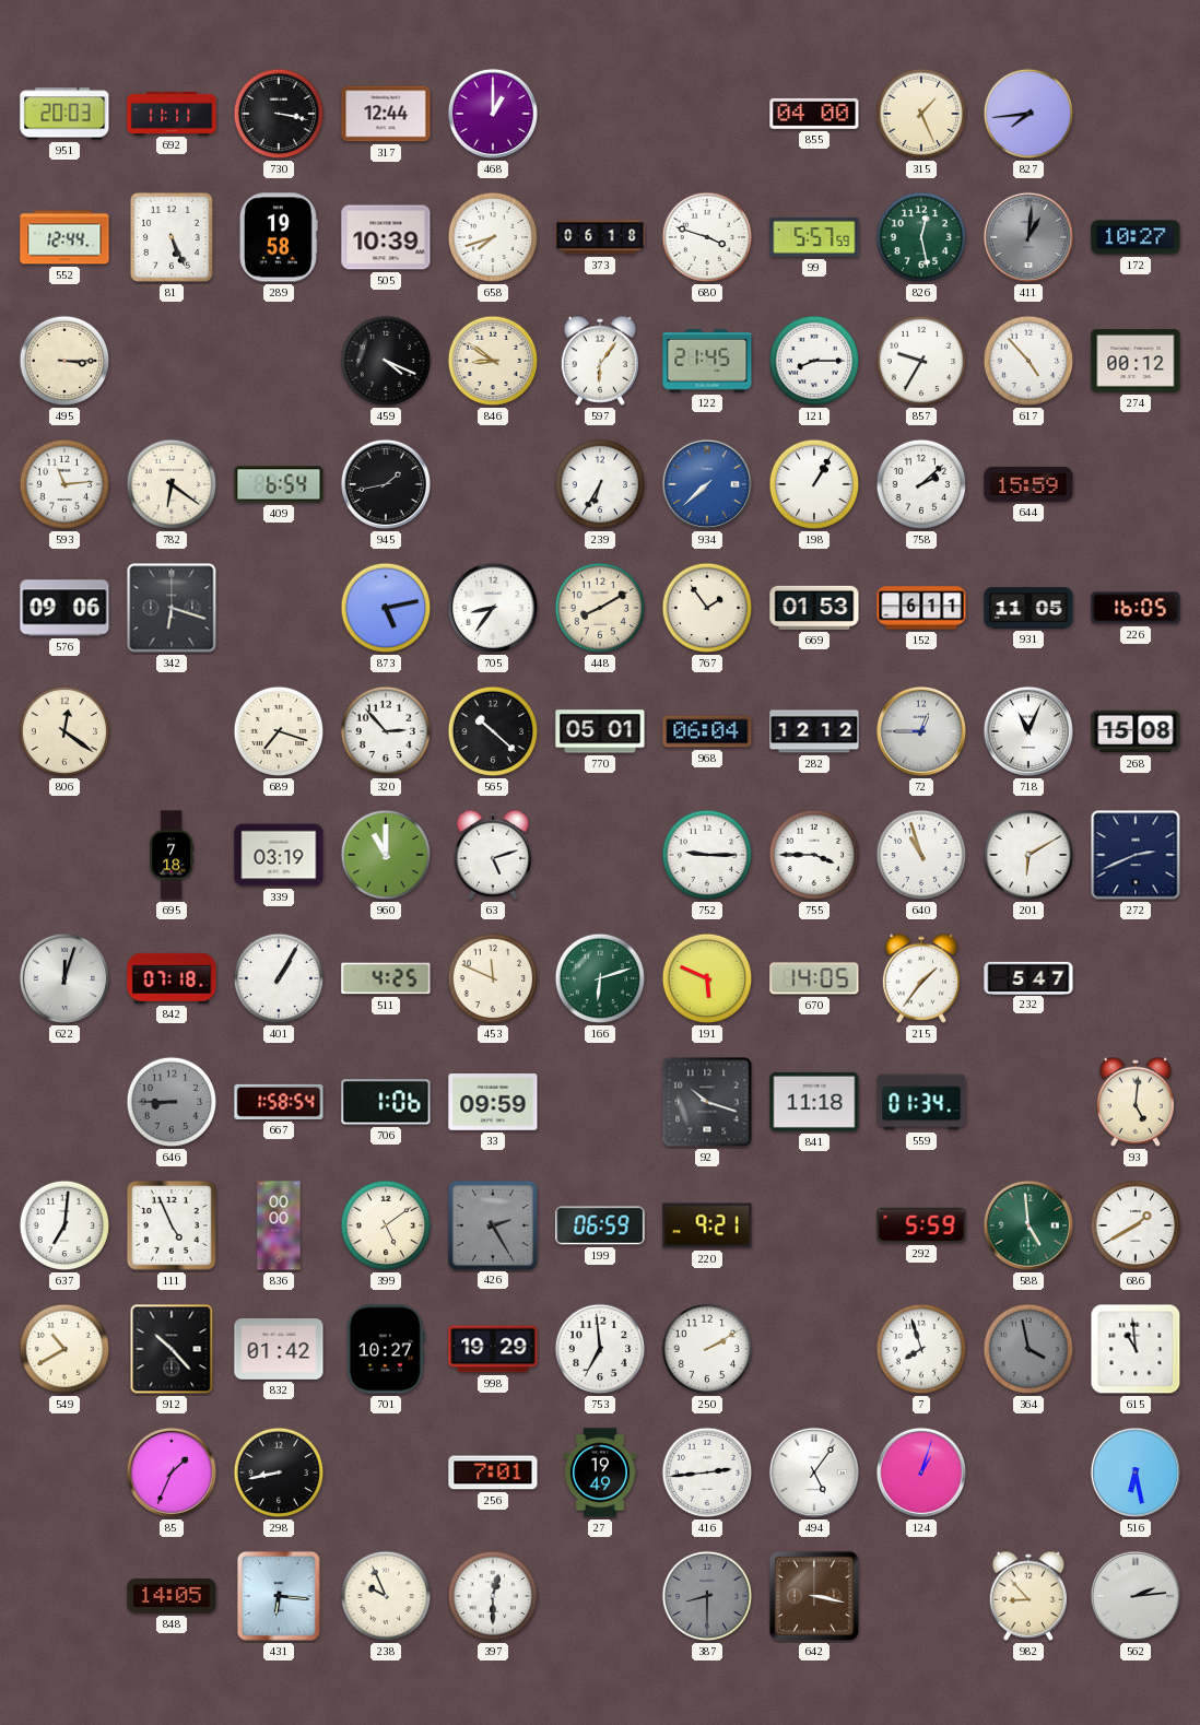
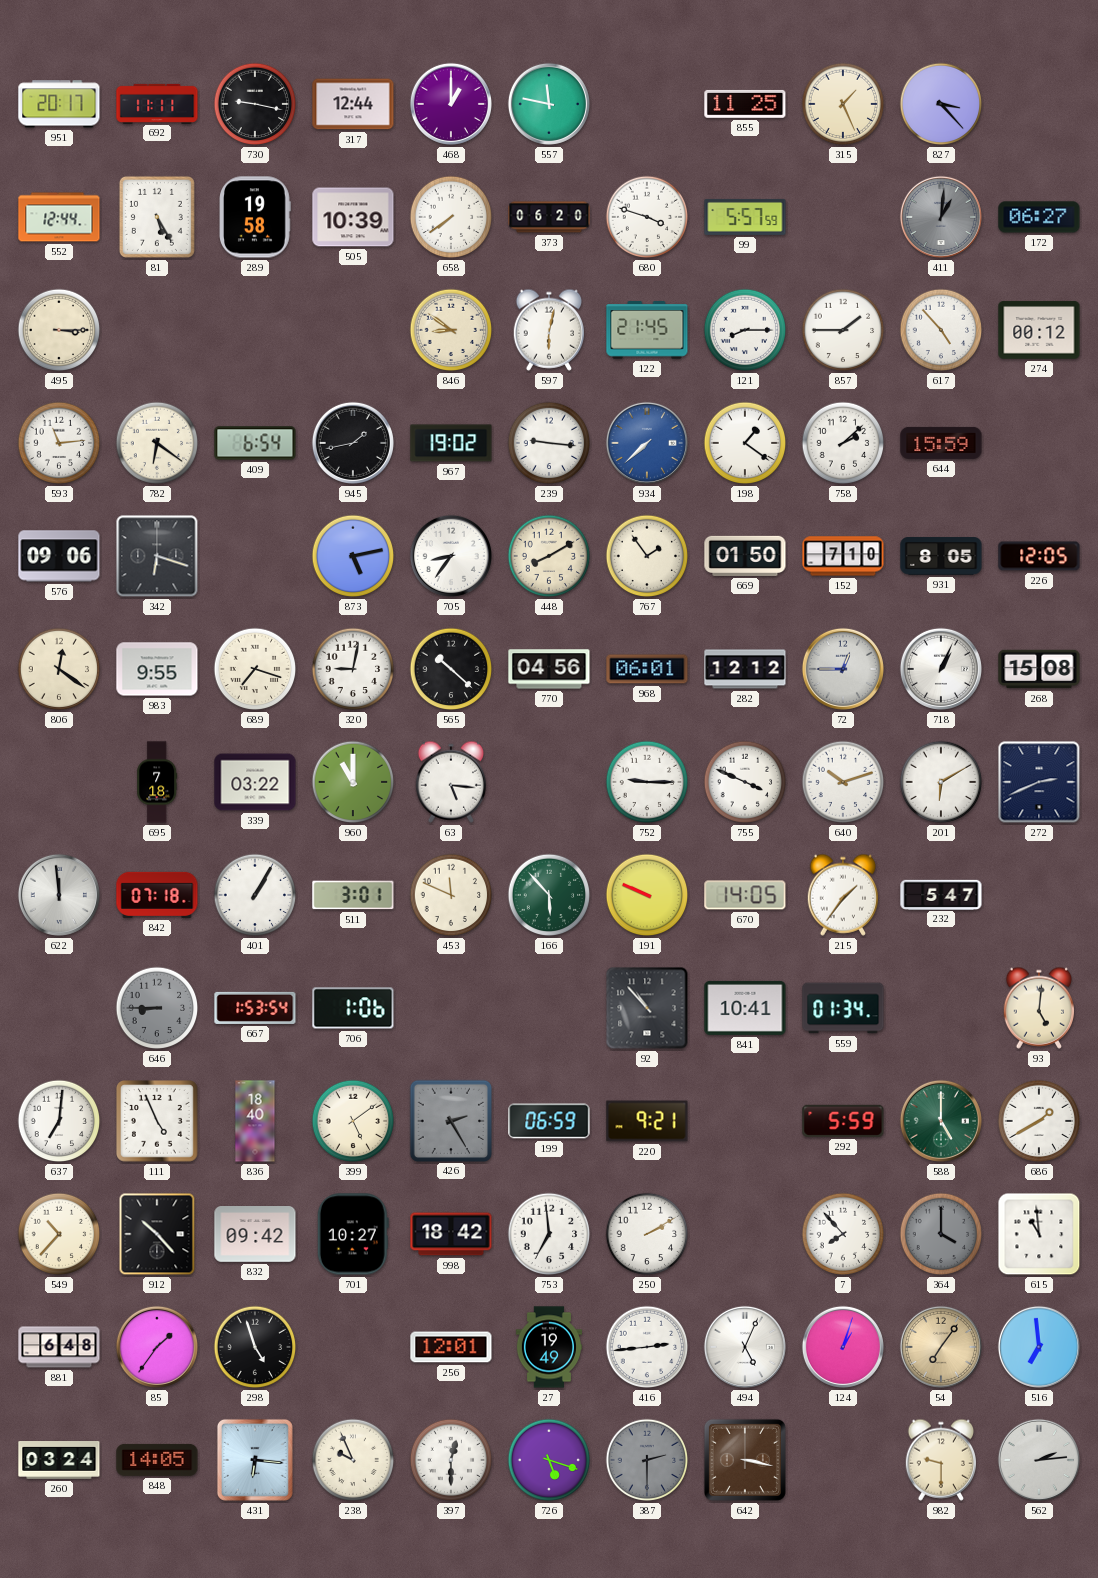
951: 20:03 -> 20:17 (59, 104)
730: 3:17 -> 9:17 (255, 104)
557: none -> 11:47 (549, 104)
855: 04:00 -> 11:25 (745, 104)
827: 7:44 -> 3:23 (941, 104)
81: 5:26 -> 5:25 (157, 217)
658: 7:42 -> 7:39 (451, 217)
373: 06:18 -> 06:20 (549, 217)
826: 12:28 -> none (921, 237)
172: 10:27 -> 06:27 (1039, 217)
459: 4:19 -> none (386, 361)
597: 6:06 -> 6:02 (548, 330)
857: 9:35 -> 1:45 (843, 330)
967: none -> 19:02 (451, 443)
239: 6:35 -> 9:16 (549, 443)
198: 1:05 -> 1:21 (745, 443)
669: 01:53 -> 01:50 (745, 556)
152: 6:11 -> 7:10 (843, 556)
931: 11:05 -> 8:05 (941, 556)
226: 16:05 -> 12:05 (1039, 556)
983: none -> 9:55 (157, 669)
320: 2:53 -> 9:02 (353, 669)
770: 05:01 -> 04:56 (549, 669)
968: 06:04 -> 06:01 (647, 669)
718: 11:04 -> 1:04 (941, 669)
339: 03:19 -> 03:22 (255, 782)
63: 5:12 -> 5:16 (450, 782)
755: 3:45 -> 3:49 (745, 782)
640: 10:57 -> 10:12 (843, 782)
622: 12:03 -> 11:59 (59, 895)
511: 4:25 -> 3:01 (353, 895)
166: 6:12 -> 5:53 (549, 895)
191: 5:49 -> 9:49 (647, 895)
667: 1:58 -> 1:53 (255, 1008)
33: 09:59 -> none (493, 1103)
92: 10:18 -> 10:53 (647, 1008)
841: 11:18 -> 10:41 (745, 1008)
836: 00:00 -> 18:40 (255, 1121)
588: 4:59 -> 5:00 (941, 1121)
549: 10:40 -> 10:37 (59, 1234)
832: 01:42 -> 09:42 (255, 1234)
998: 19:29 -> 18:42 (451, 1234)
7: 7:57 -> 7:53 (843, 1234)
364: 3:58 -> 4:00 (941, 1234)
881: none -> 6:48 (59, 1347)
85: 1:34 -> 1:36 (157, 1347)
298: 8:43 -> 4:57 (255, 1347)
256: 7:01 -> 12:01 (451, 1347)
494: 5:06 -> 5:04 (745, 1347)
54: none -> 7:06 (941, 1347)
516: 6:28 -> 6:59 (1039, 1347)
260: none -> 03:24 (59, 1461)
726: none -> 5:18 (549, 1460)
387: 8:30 -> 2:30 (647, 1460)
982: 8:53 -> 9:30 (940, 1460)
